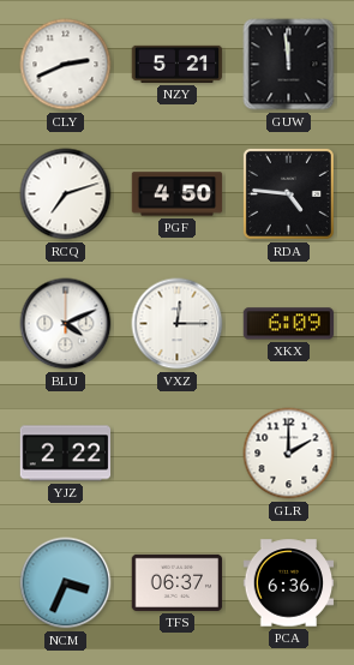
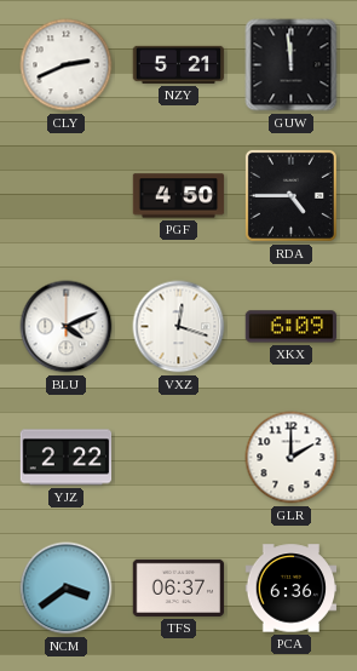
RCQ: 7:12 -> none (66, 194)
RDA: 4:46 -> 4:45 (290, 195)
VXZ: 12:15 -> 12:18 (179, 327)
NCM: 3:34 -> 3:39 (67, 589)
